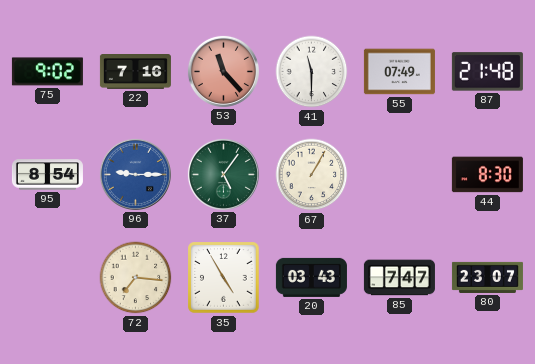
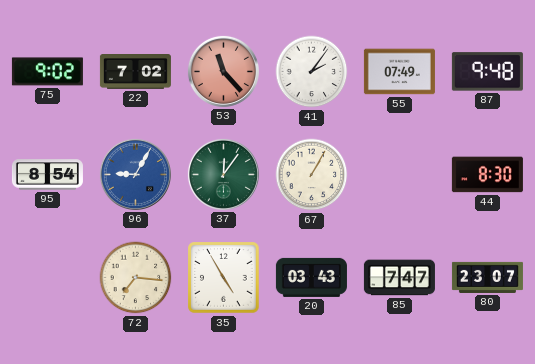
22: 7:16 -> 7:02 (135, 72)
41: 11:30 -> 2:06 (312, 72)
87: 21:48 -> 9:48 (487, 72)
96: 9:15 -> 9:05 (135, 174)
37: 5:06 -> 12:06 (223, 174)
